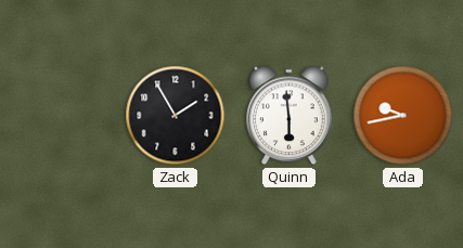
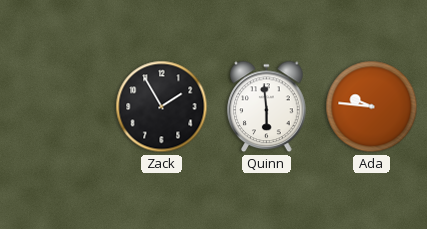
Ada: 9:43 -> 9:46 (372, 107)
